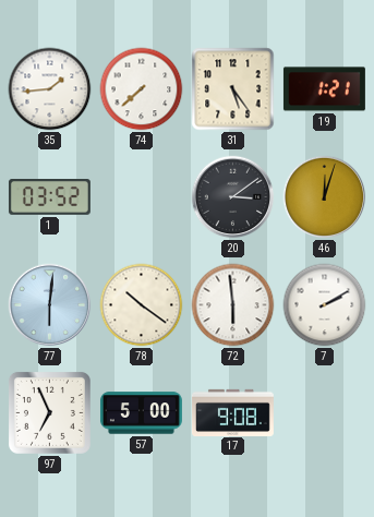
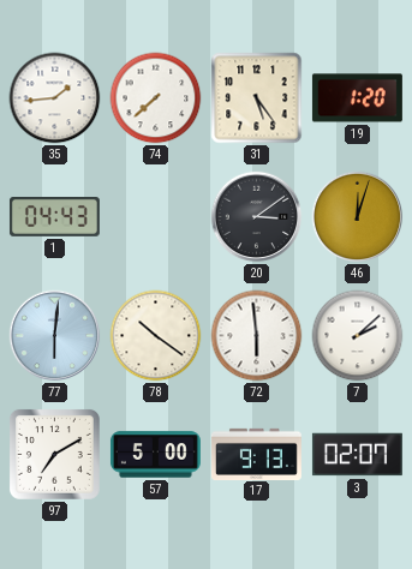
19: 1:21 -> 1:20 (357, 98)
1: 03:52 -> 04:43 (54, 217)
7: 2:10 -> 2:08 (358, 336)
97: 6:56 -> 7:10 (54, 454)
17: 9:08 -> 9:13 (256, 454)
3: none -> 02:07 (357, 455)
